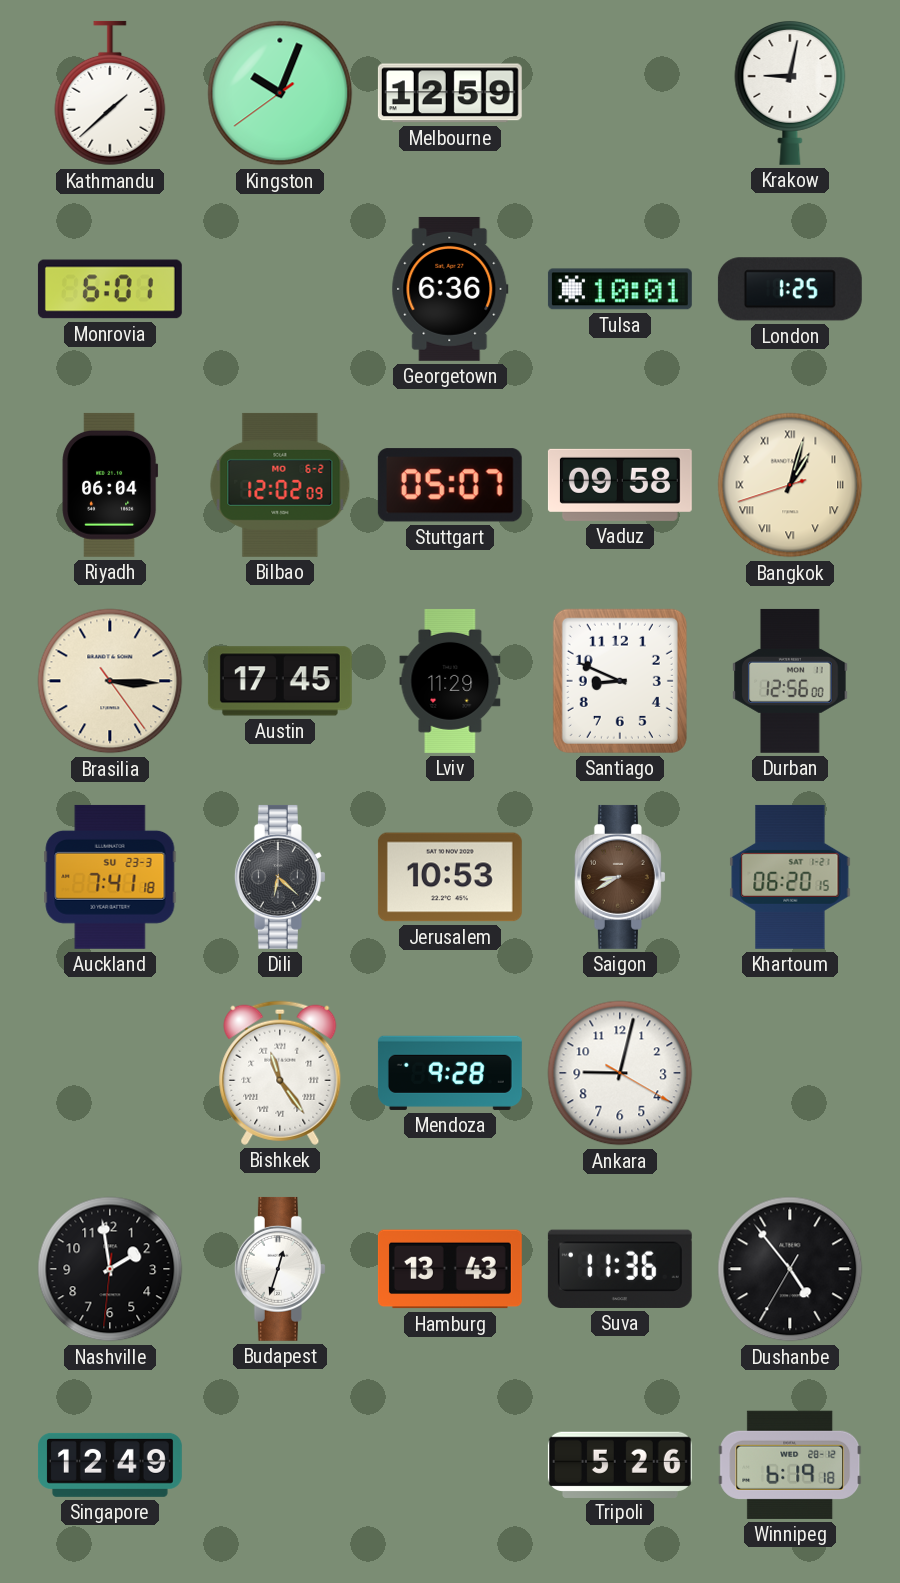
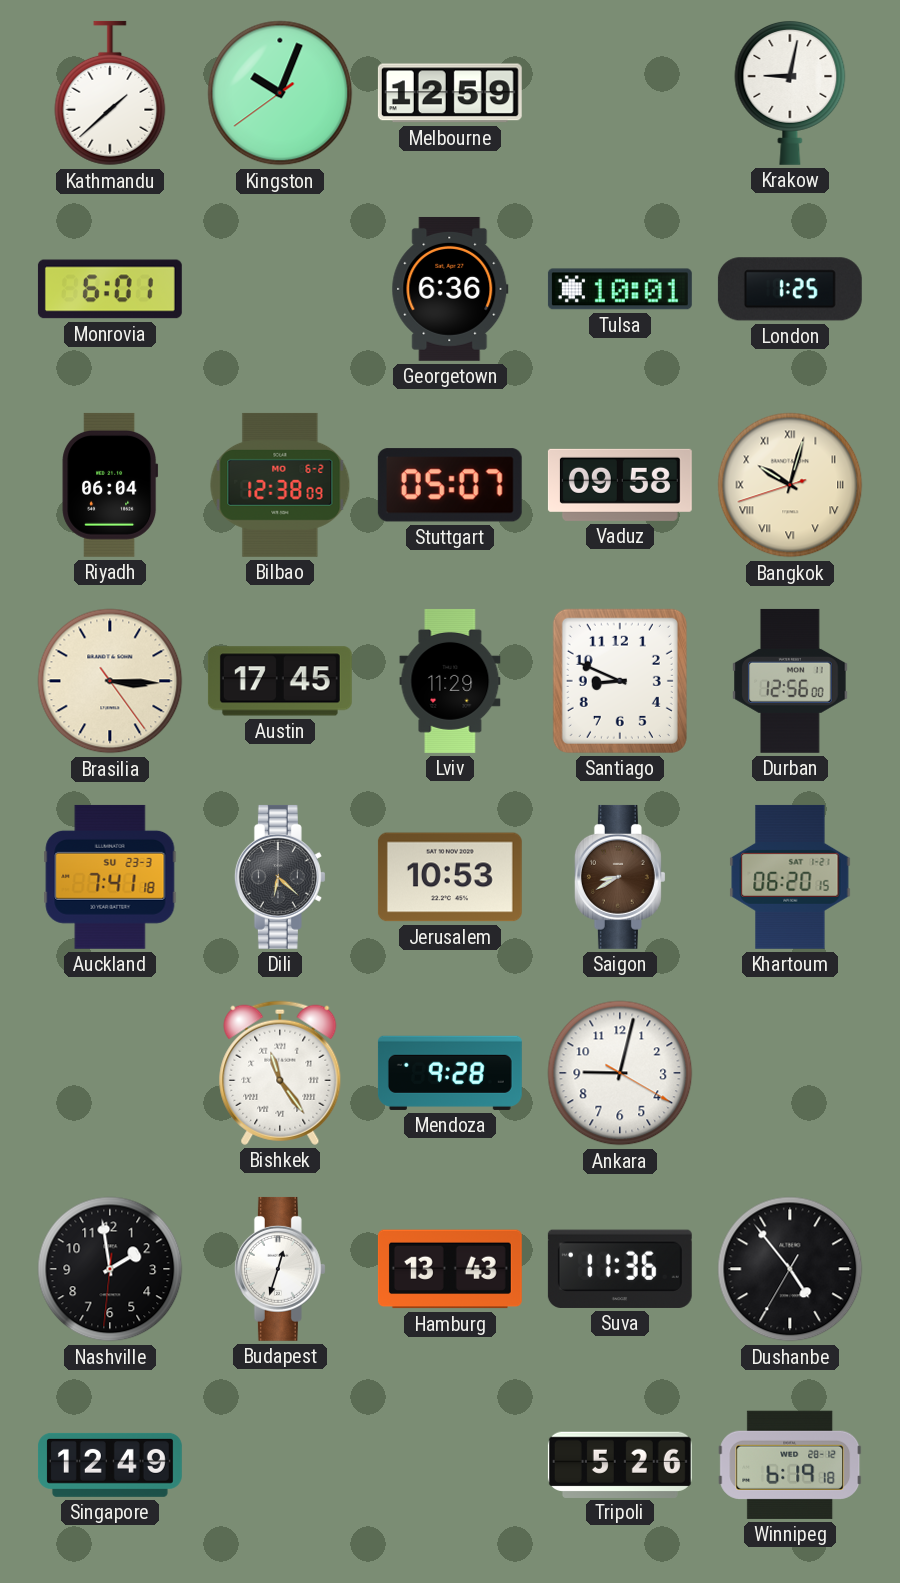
Bilbao: 12:02 -> 12:38 (280, 485)
Bangkok: 1:02 -> 10:02 (790, 485)
